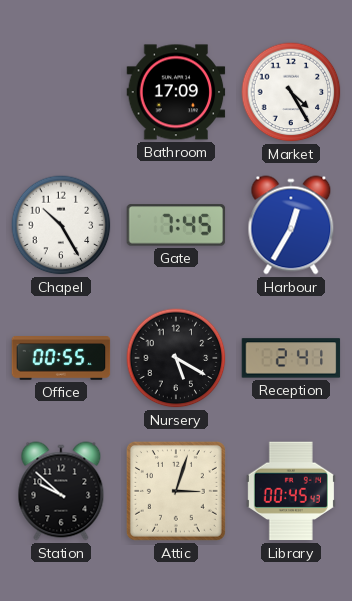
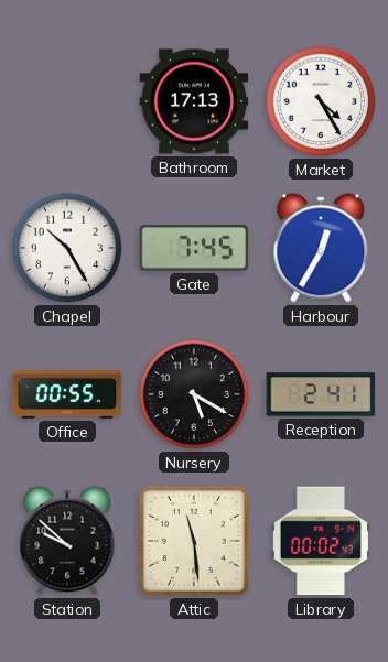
Bathroom: 17:09 -> 17:13 (194, 101)
Attic: 3:03 -> 11:29 (194, 541)
Library: 00:45 -> 00:02 (321, 541)
